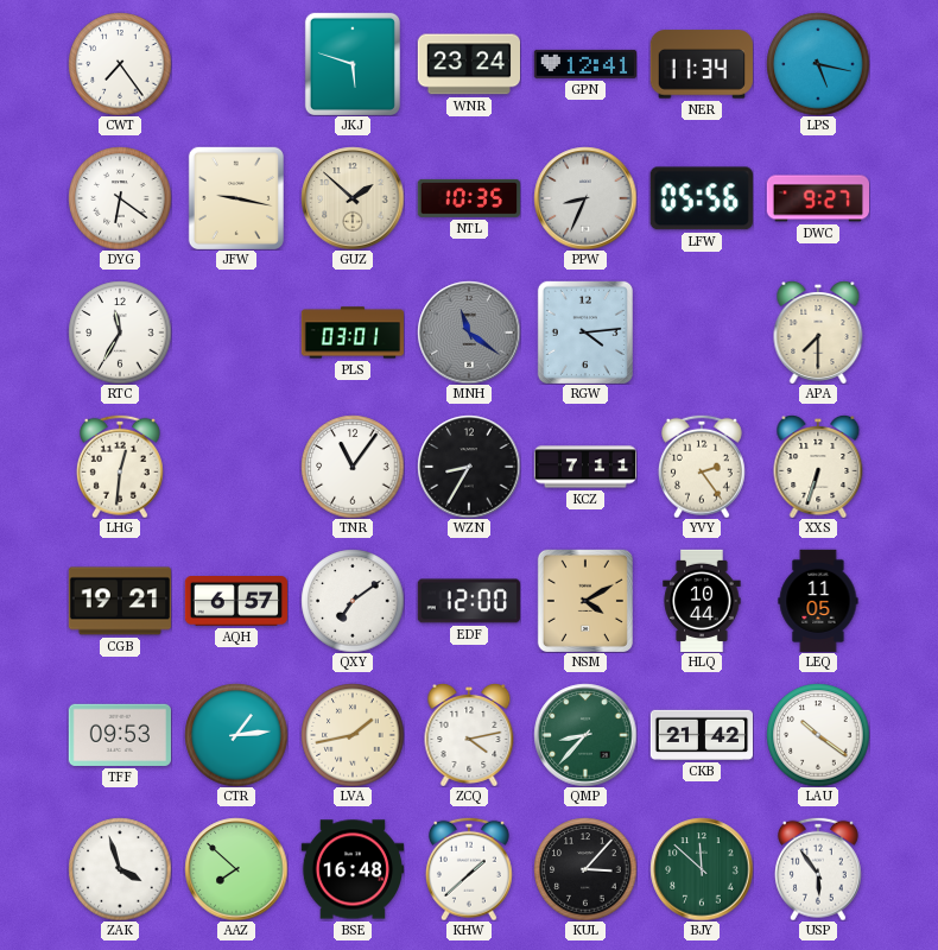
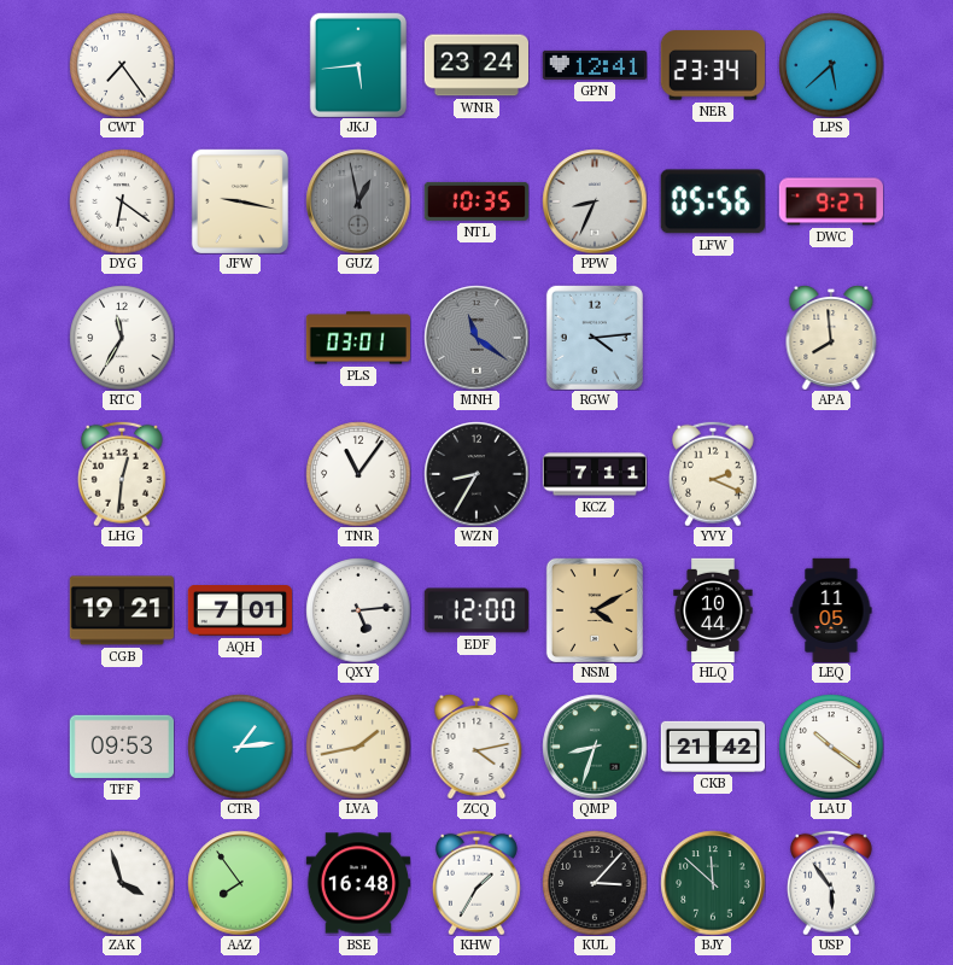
JKJ: 5:48 -> 5:44 (358, 65)
NER: 11:34 -> 23:34 (712, 65)
LPS: 5:17 -> 5:38 (831, 65)
GUZ: 1:52 -> 12:58 (358, 201)
GUZ dial: cream -> grey (358, 201)
APA: 7:30 -> 7:59 (831, 338)
YVY: 2:24 -> 2:19 (713, 474)
XXS: 6:33 -> none (818, 467)
AQH: 6:57 -> 7:01 (239, 612)
QXY: 7:09 -> 5:14 (358, 610)
QMP: 8:37 -> 8:33 (595, 747)
AAZ: 7:52 -> 7:54 (240, 883)
KHW: 1:38 -> 1:35 (476, 883)
